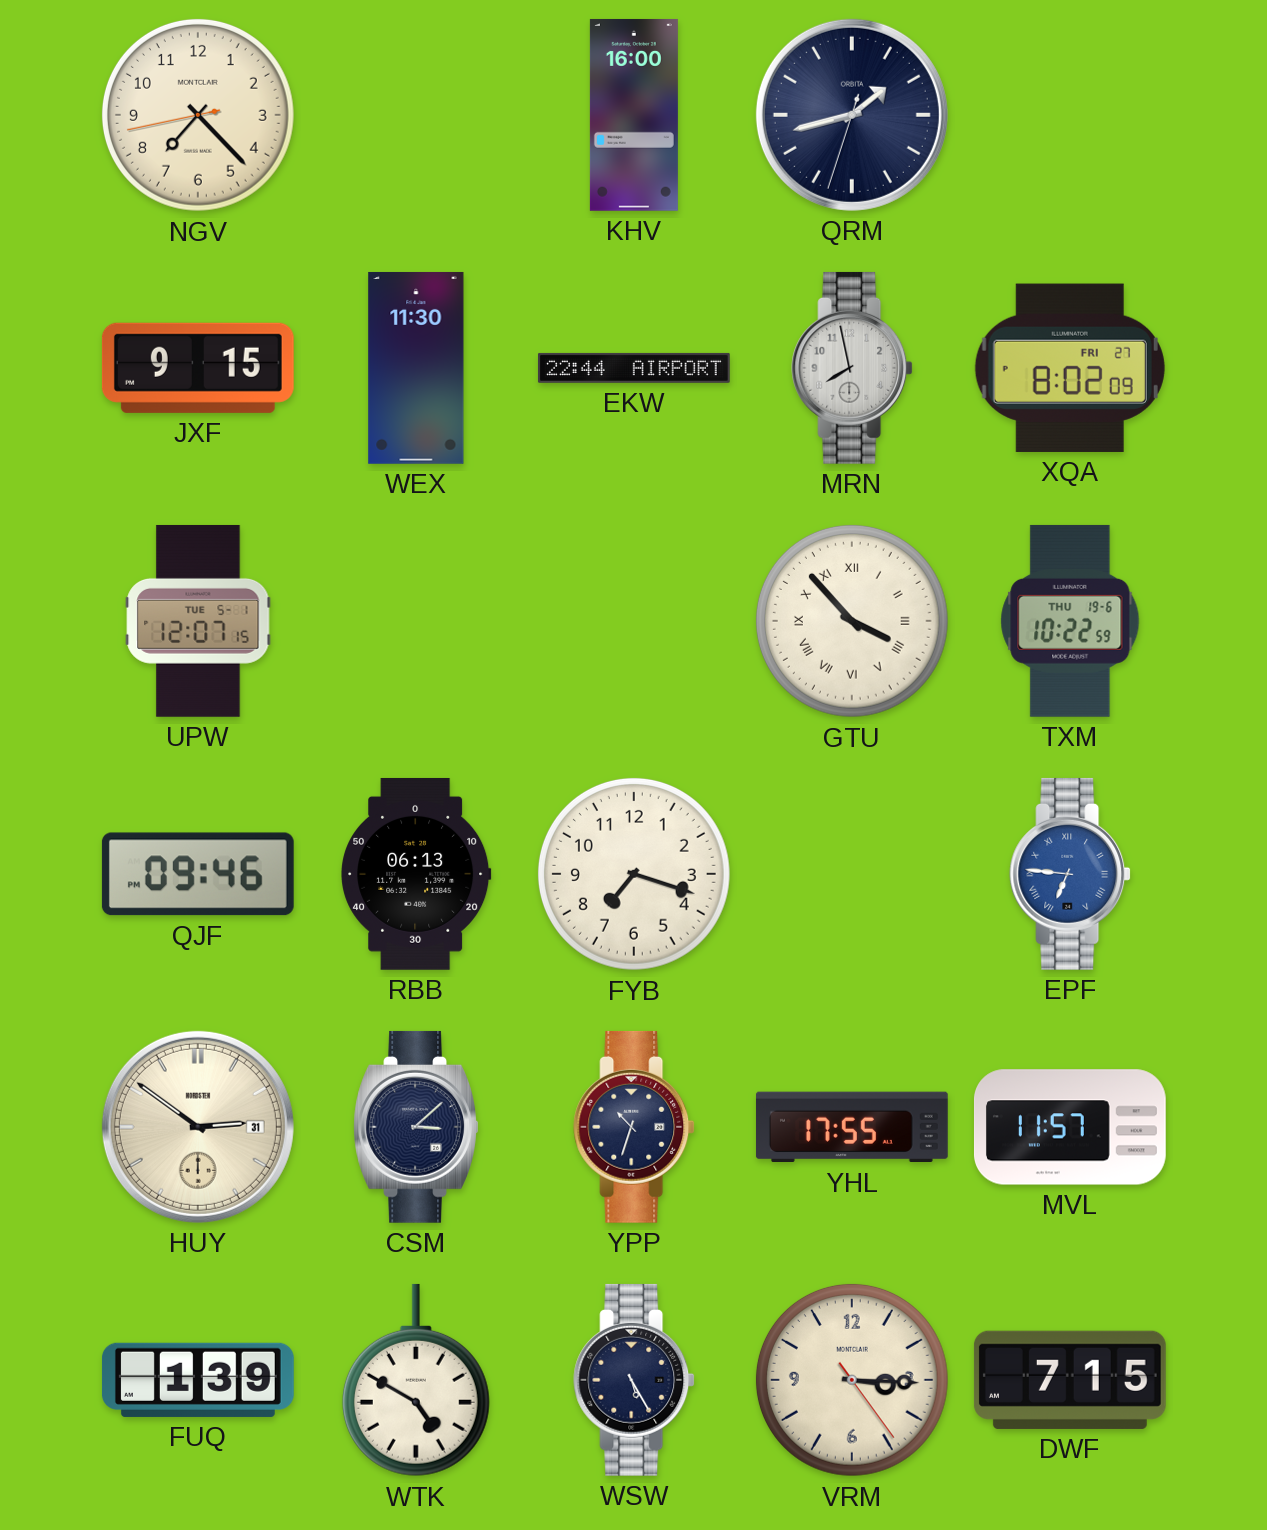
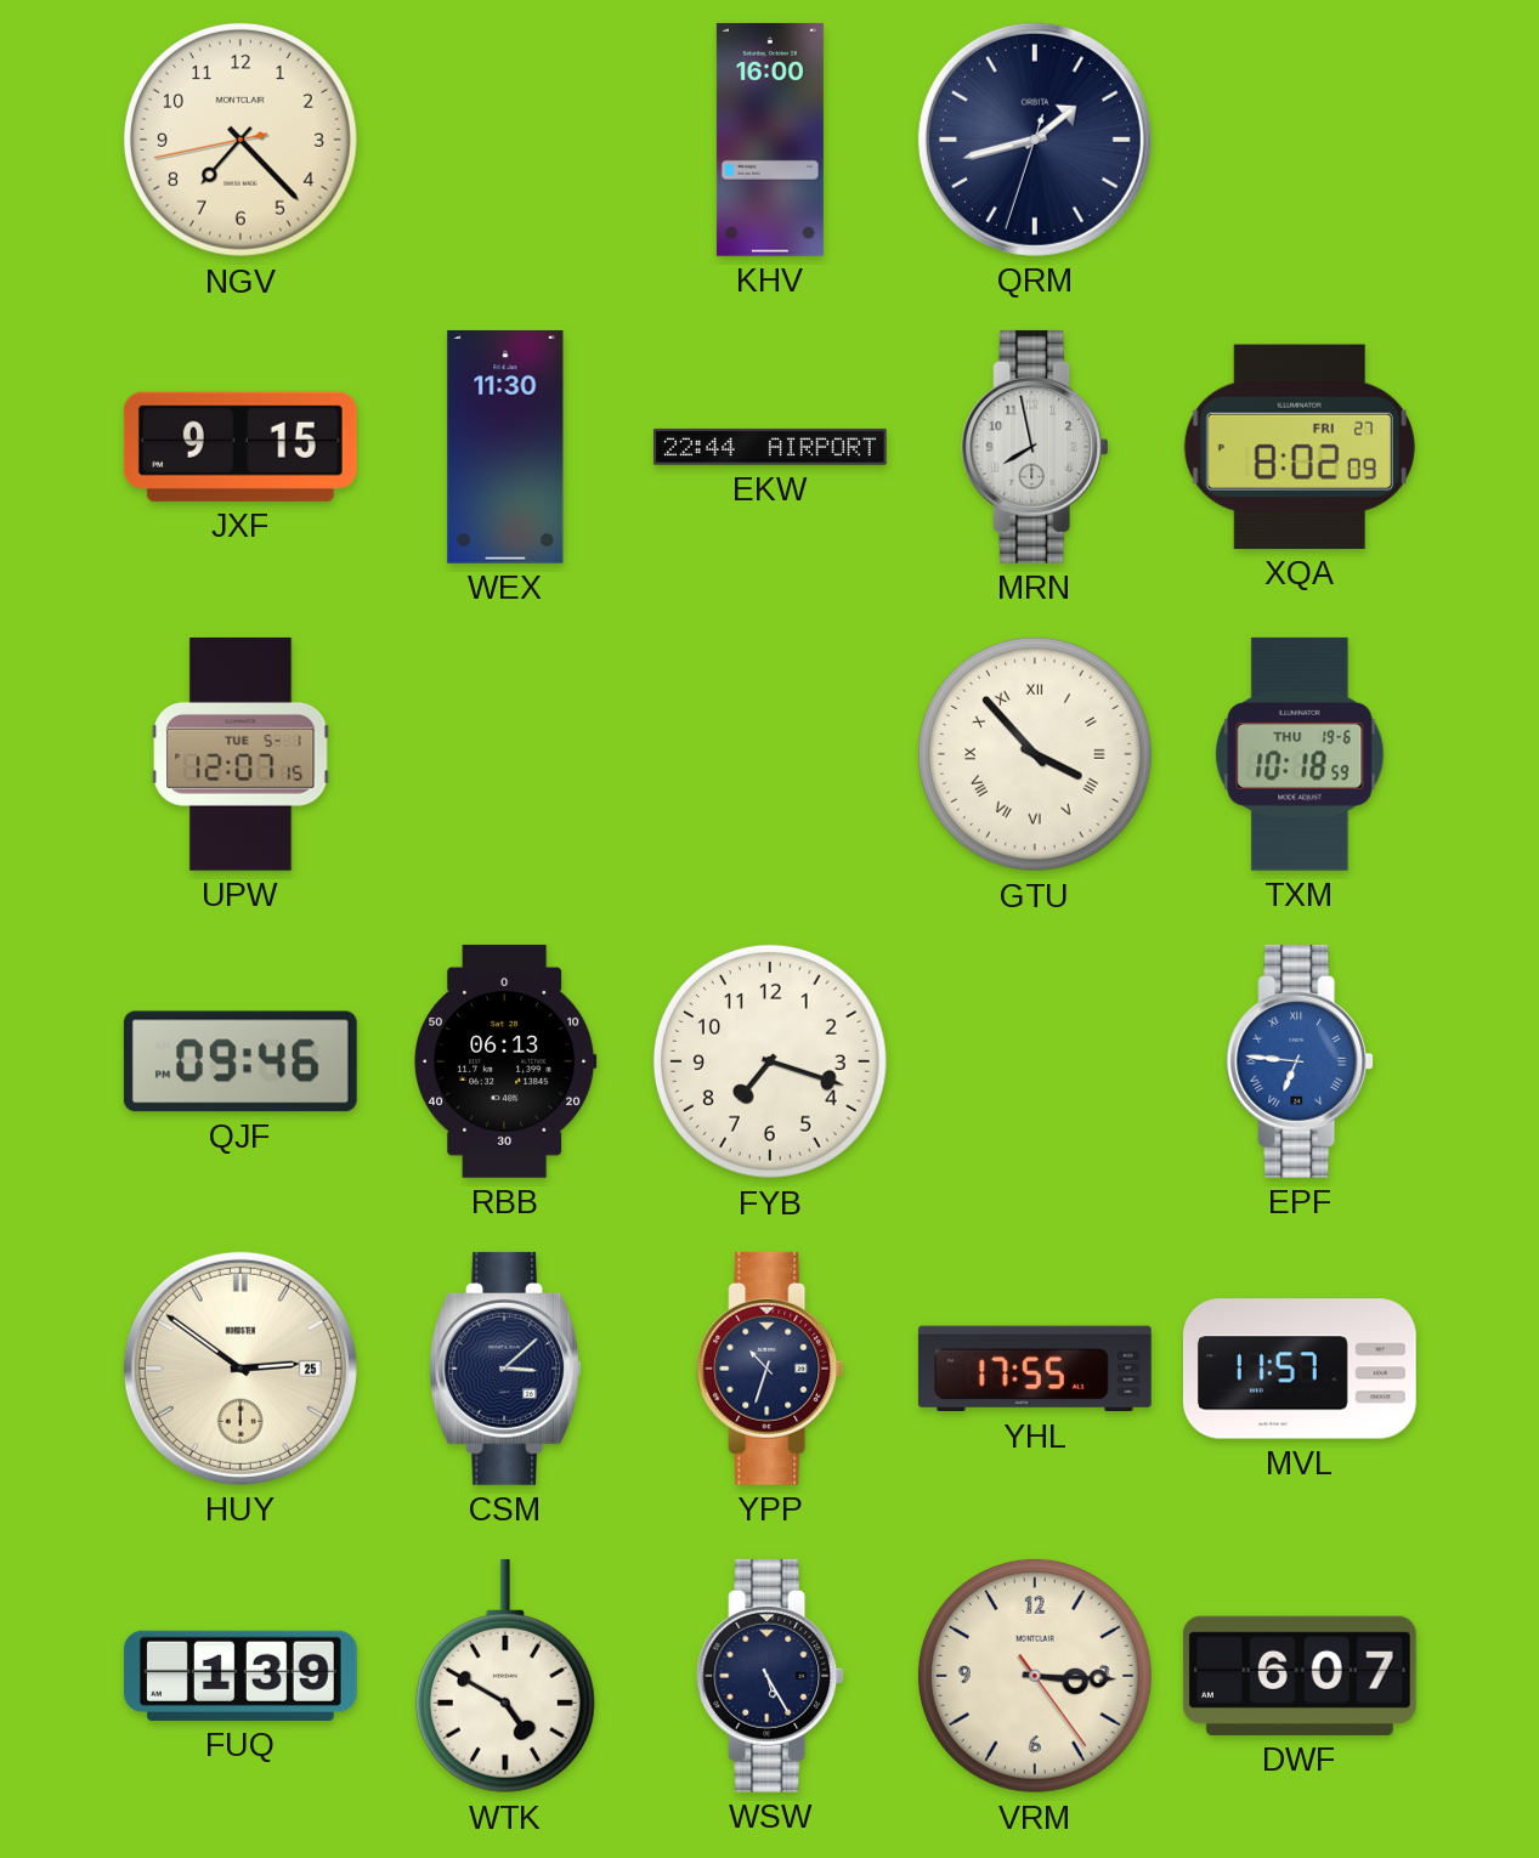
TXM: 10:22 -> 10:18 (1300, 754)
HUY date: 31 -> 25 (241, 1369)
DWF: 7:15 -> 6:07 (1300, 1676)
